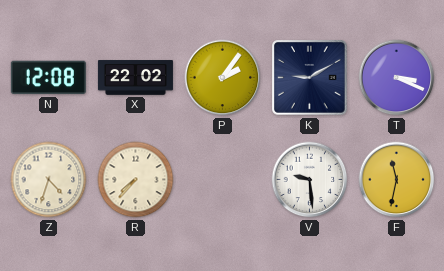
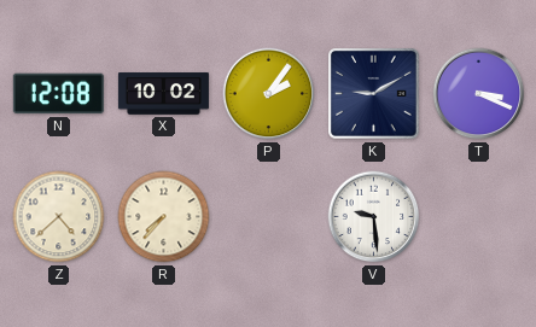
X: 22:02 -> 10:02 (163, 94)
Z: 4:33 -> 4:38 (59, 217)
F: 11:32 -> none (397, 180)
